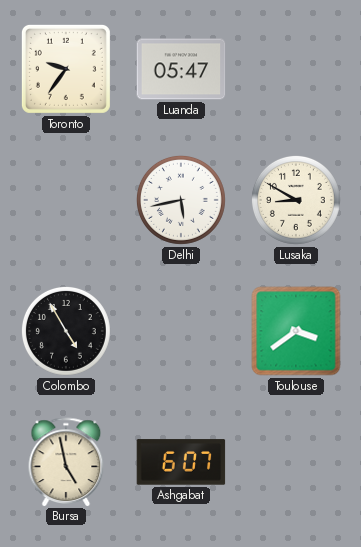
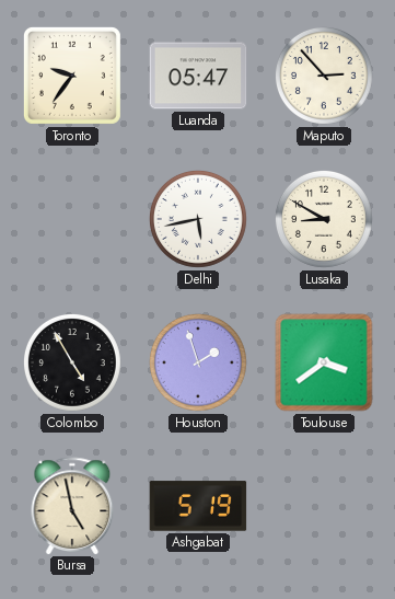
Maputo: none -> 2:53 (324, 76)
Houston: none -> 1:57 (198, 362)
Ashgabat: 6:07 -> 5:19 (198, 506)
